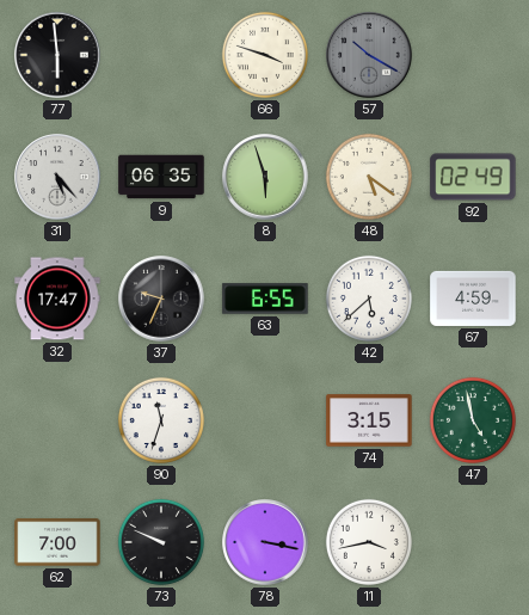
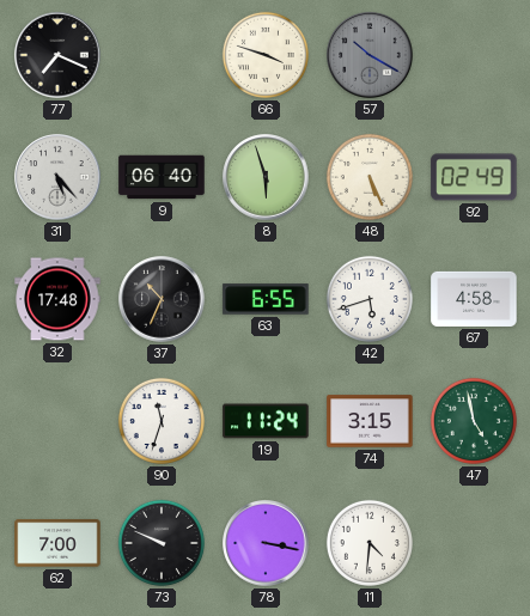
77: 5:59 -> 7:19 (57, 55)
9: 06:35 -> 06:40 (162, 177)
48: 5:21 -> 5:26 (370, 177)
32: 17:47 -> 17:48 (57, 299)
37: 9:34 -> 10:34 (162, 299)
42: 5:38 -> 5:42 (370, 299)
67: 4:59 -> 4:58 (474, 299)
19: none -> 11:24 (266, 421)
11: 3:43 -> 4:31 (370, 543)
